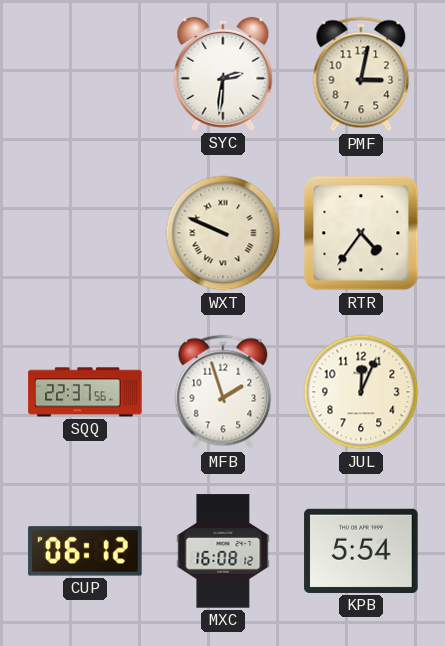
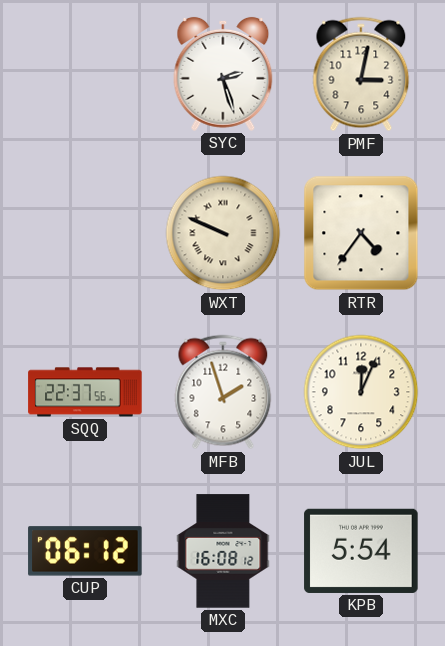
SYC: 2:31 -> 2:27 (223, 74)
